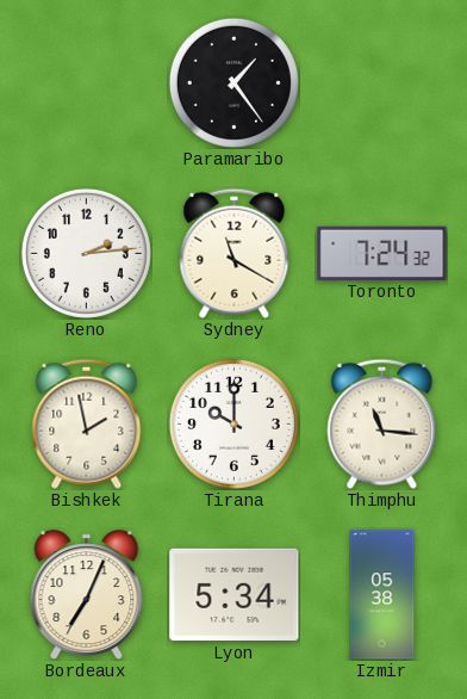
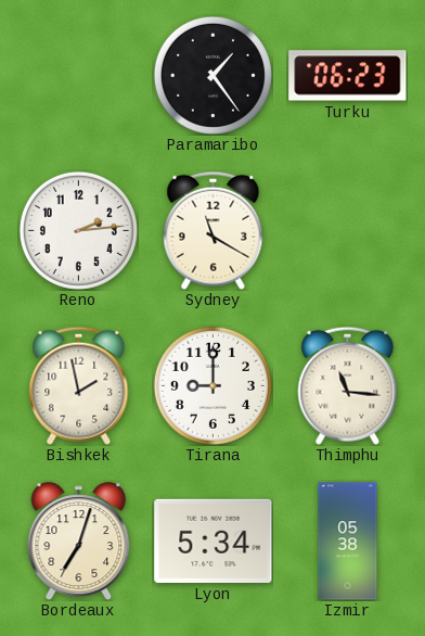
Turku: none -> 06:23 (348, 76)
Toronto: 7:24 -> none (382, 253)
Tirana: 10:00 -> 9:00 (212, 385)
Bordeaux: 7:04 -> 7:03 (79, 542)
